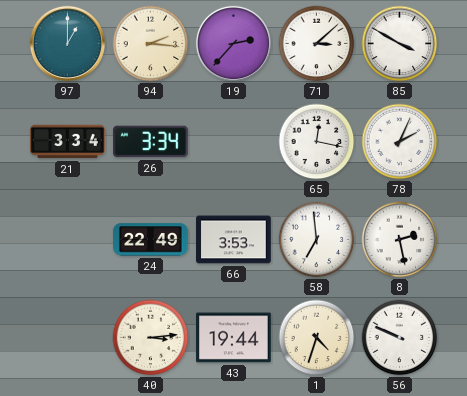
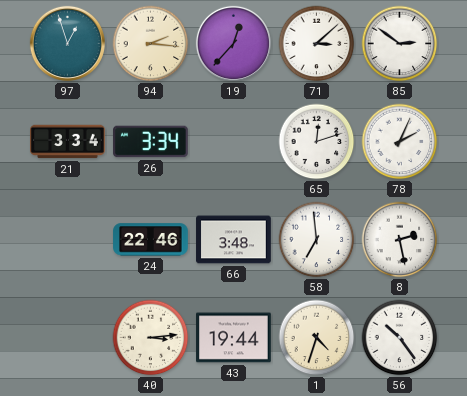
97: 1:00 -> 12:57 (67, 43)
19: 2:37 -> 12:37 (233, 43)
85: 3:50 -> 2:51 (400, 44)
65: 12:17 -> 12:12 (317, 142)
24: 22:49 -> 22:46 (151, 240)
66: 3:53 -> 3:48 (234, 240)
56: 9:49 -> 10:24 (400, 338)
